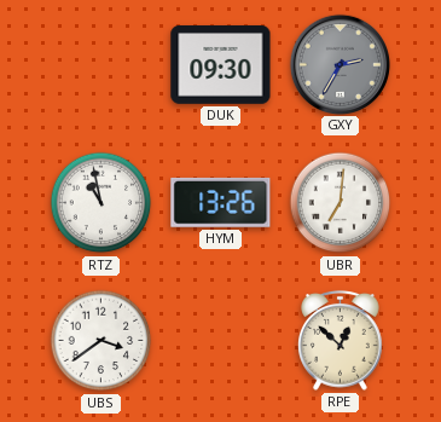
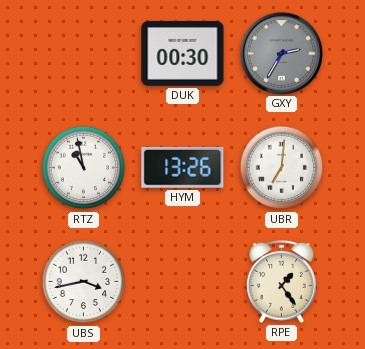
DUK: 09:30 -> 00:30 (183, 53)
UBS: 3:39 -> 3:43 (84, 282)
RPE: 12:52 -> 1:24 (282, 281)
